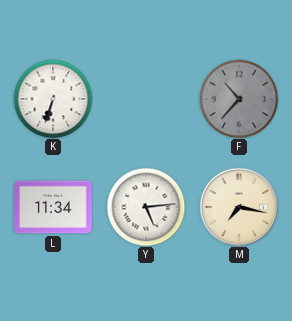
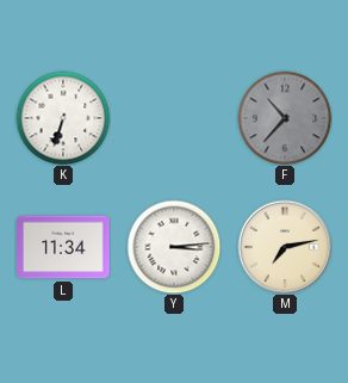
Y: 5:14 -> 3:14 (174, 247)
M: 7:17 -> 7:13 (285, 247)
